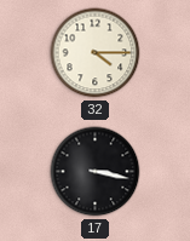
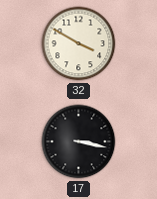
32: 4:15 -> 3:50 (79, 44)
